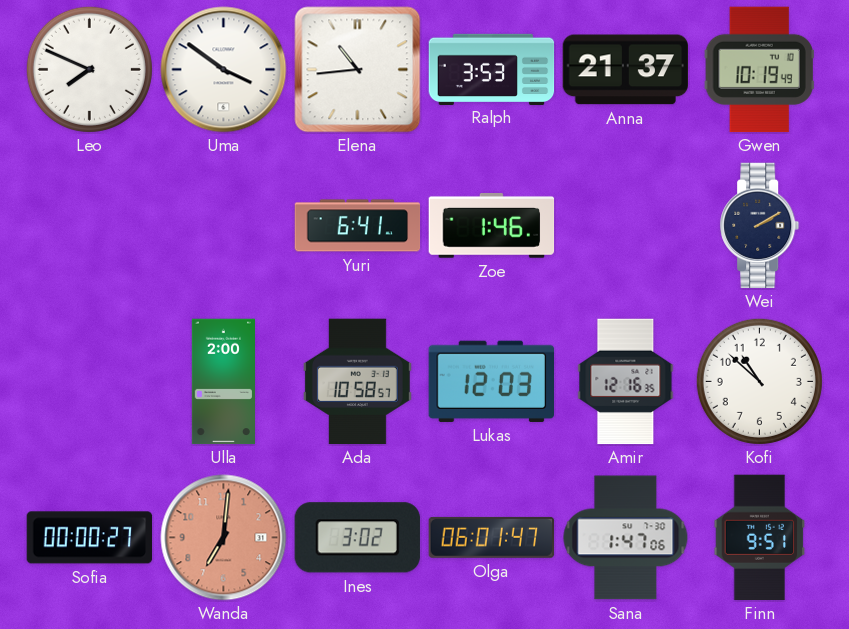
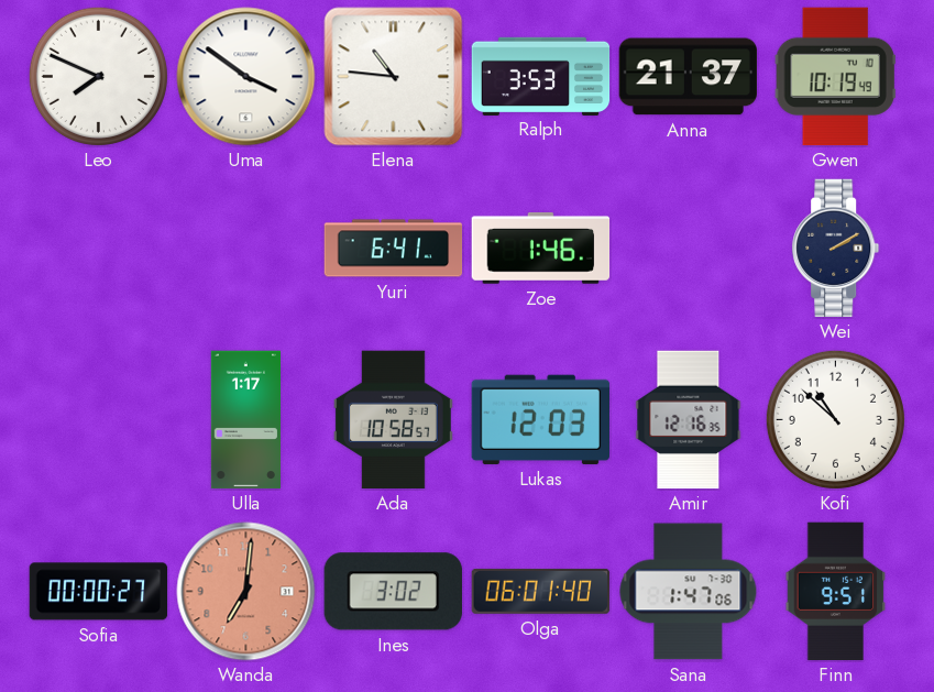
Elena: 10:44 -> 10:46 (394, 77)
Ulla: 2:00 -> 1:17 (245, 420)
Olga: 06:01:47 -> 06:01:40 (541, 591)
